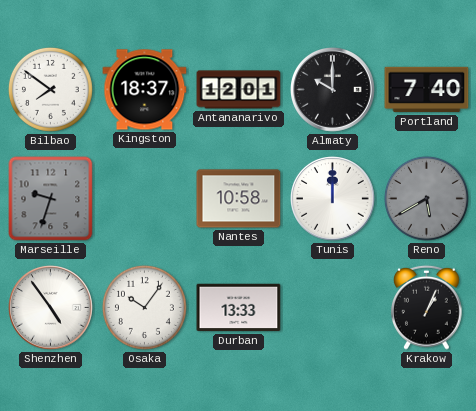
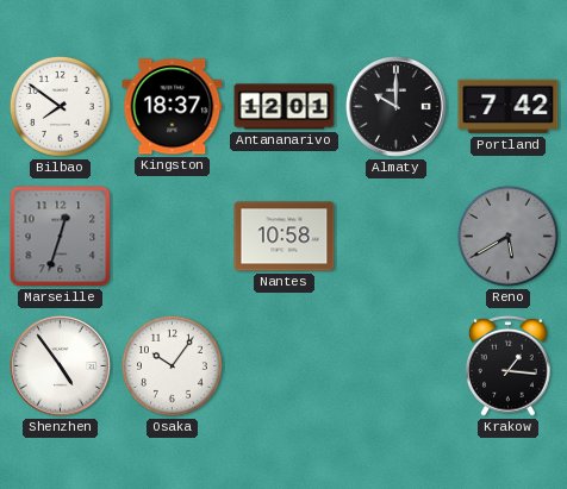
Portland: 7:40 -> 7:42 (509, 107)
Marseille: 9:33 -> 12:33 (61, 237)
Tunis: 12:00 -> none (333, 199)
Durban: 13:33 -> none (239, 308)
Krakow: 1:04 -> 1:16 (509, 365)
